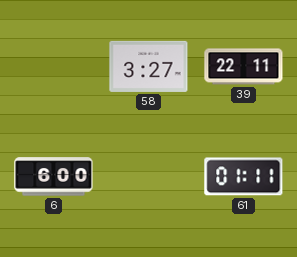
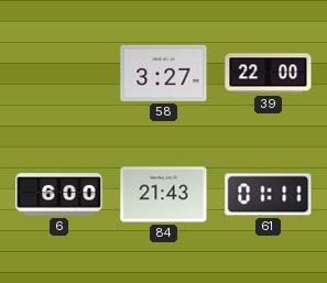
39: 22:11 -> 22:00 (269, 74)
84: none -> 21:43 (164, 195)
